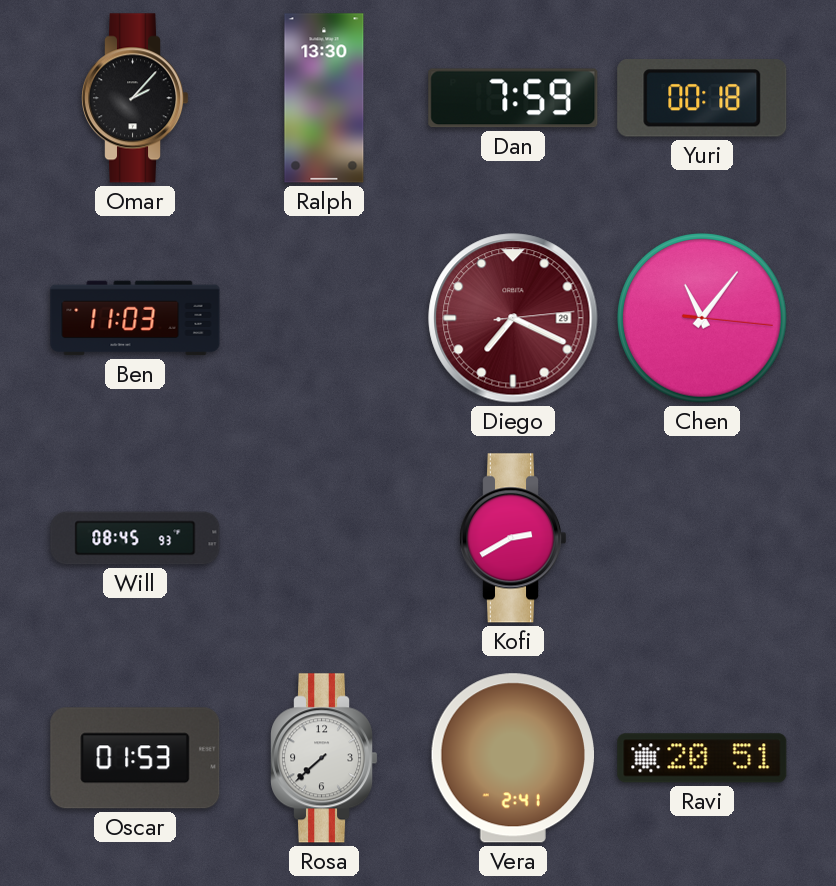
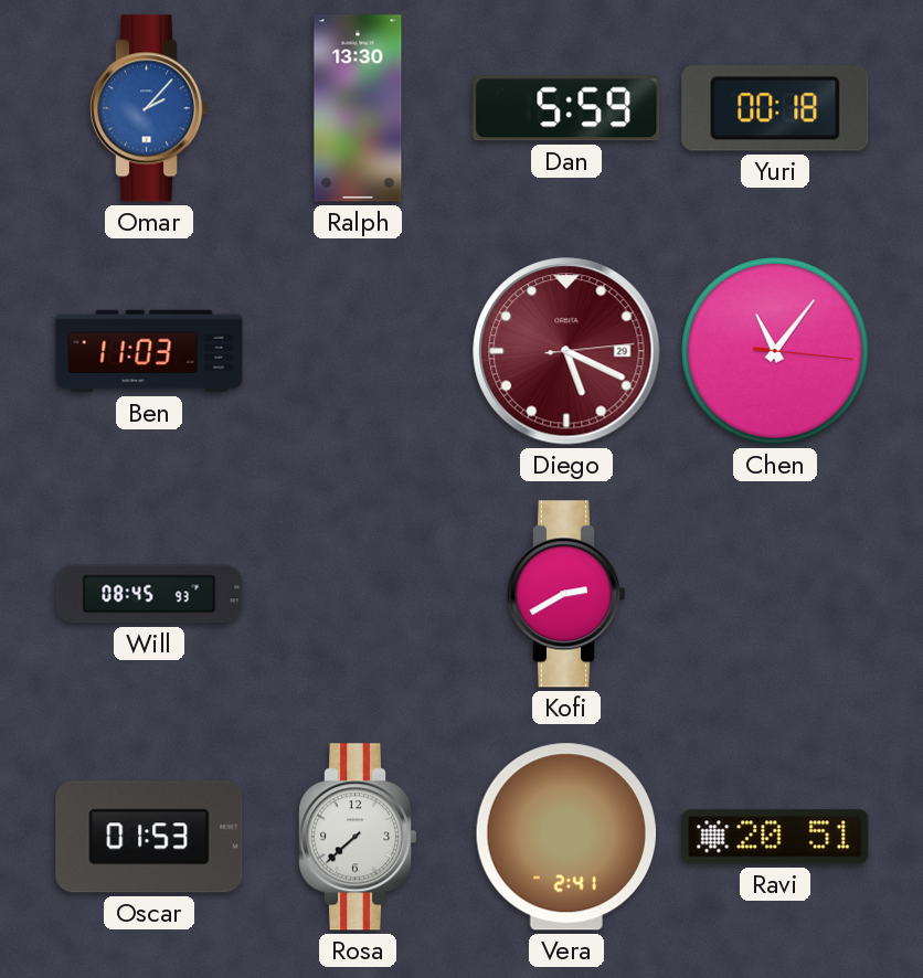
Omar dial: black -> blue (150, 108)
Dan: 7:59 -> 5:59 (566, 108)
Diego: 7:19 -> 5:19 (566, 351)
